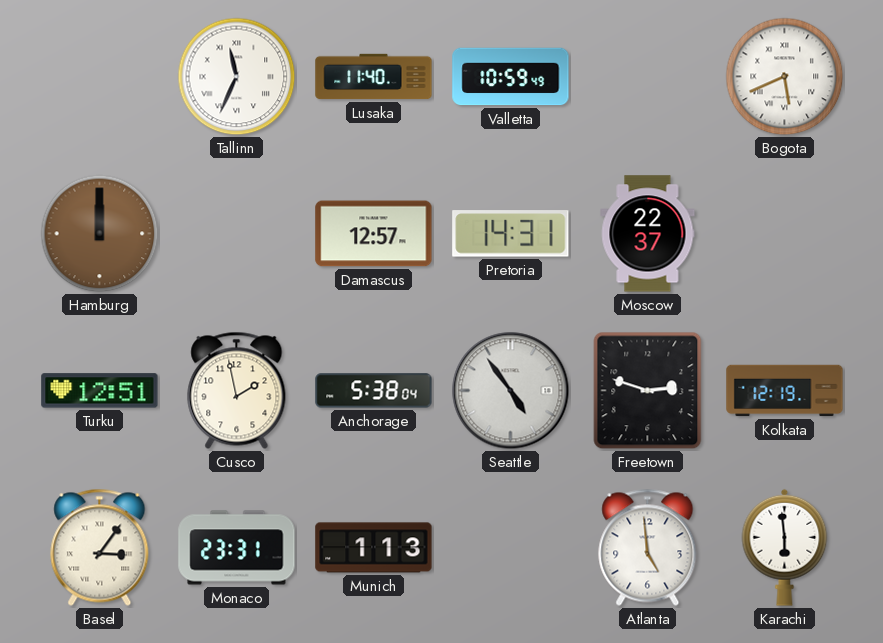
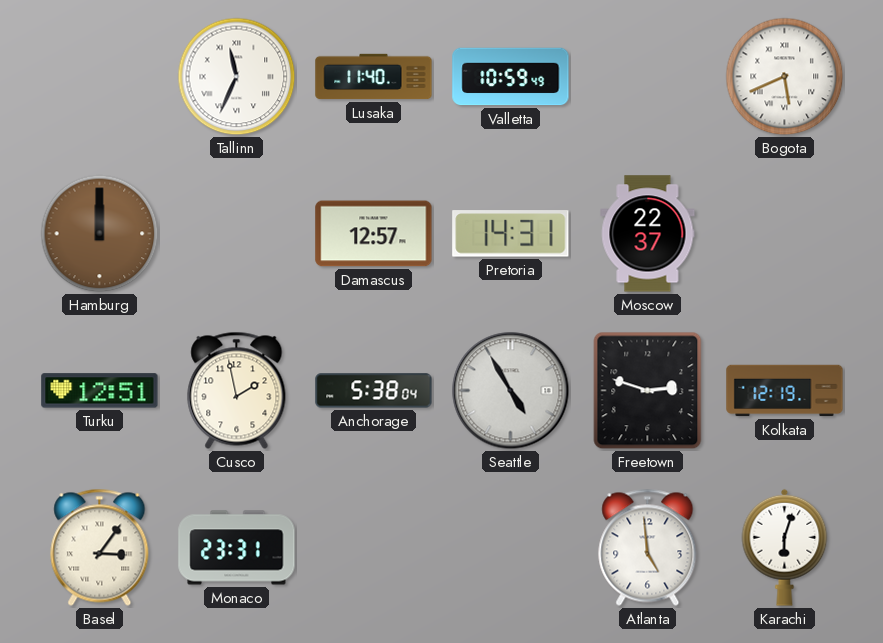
Seattle: 4:54 -> 4:55 (511, 391)
Munich: 1:13 -> none (374, 548)
Karachi: 5:59 -> 6:03 (785, 547)
